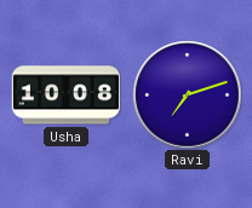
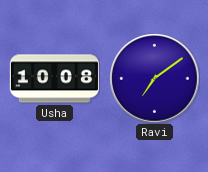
Ravi: 7:12 -> 7:09 (154, 78)
